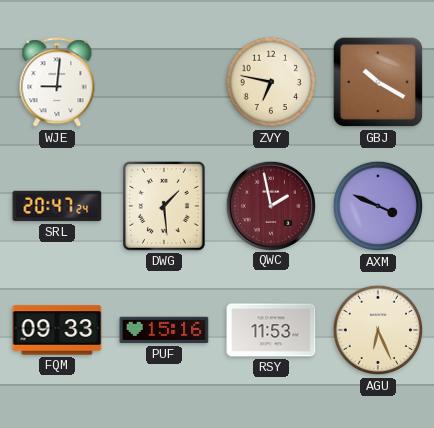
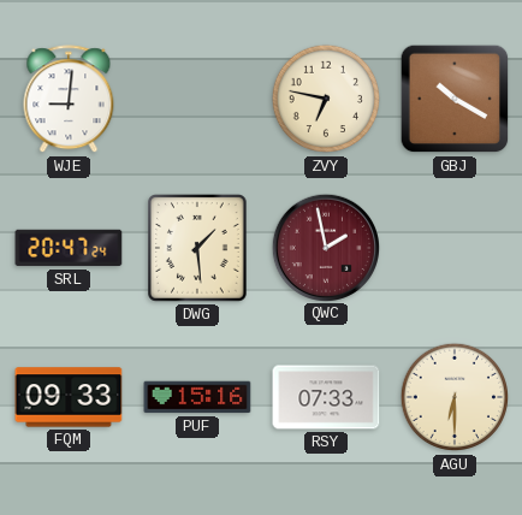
AXM: 3:49 -> none (378, 206)
RSY: 11:53 -> 07:33 (326, 397)
AGU: 6:26 -> 6:30 (455, 397)
